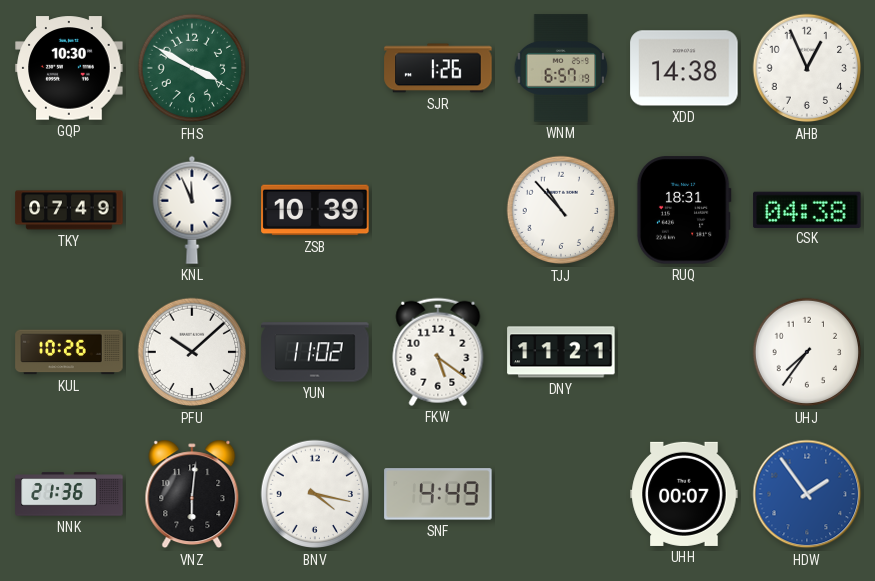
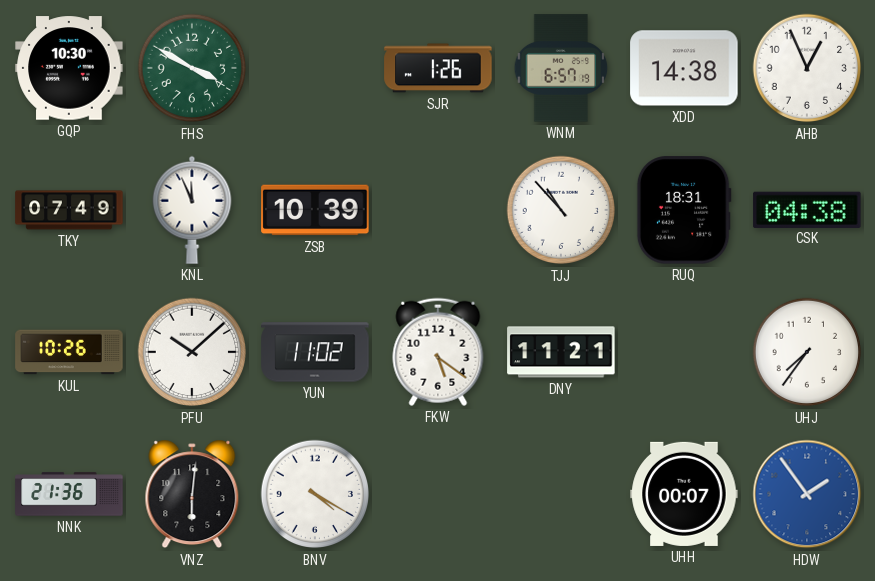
BNV: 4:17 -> 4:20 (315, 494)
SNF: 4:49 -> none (438, 494)
